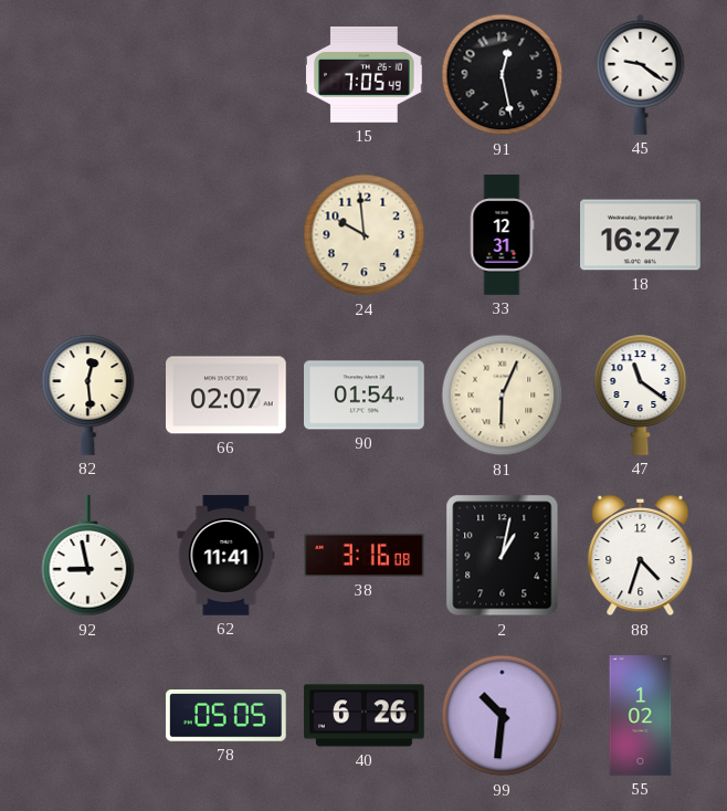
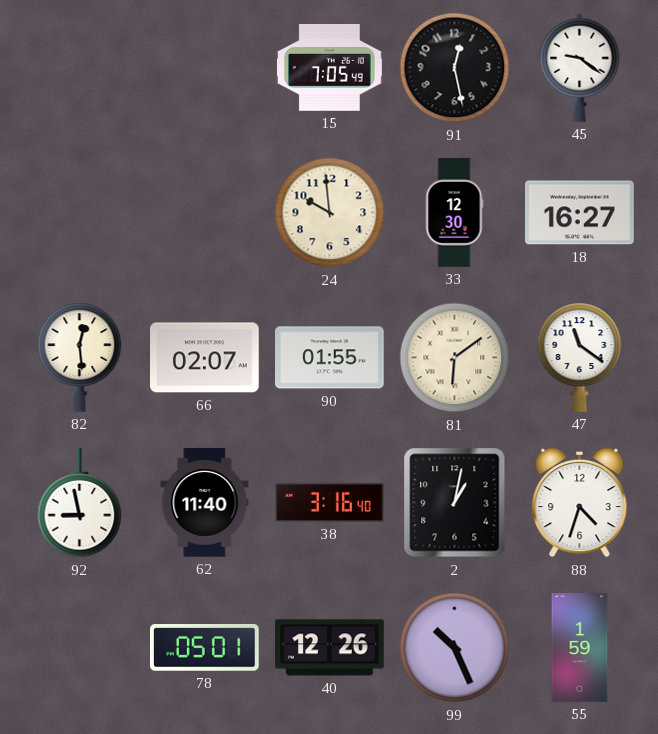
33: 12:31 -> 12:30 (454, 213)
90: 01:54 -> 01:55 (330, 358)
81: 6:04 -> 6:09 (455, 358)
62: 11:41 -> 11:40 (205, 503)
38: 3:16:08 -> 3:16:40 (330, 502)
78: 05:05 -> 05:01 (205, 648)
40: 6:26 -> 12:26 (330, 648)
99: 10:31 -> 10:26 (455, 648)
55: 1:02 -> 1:59 (580, 648)
